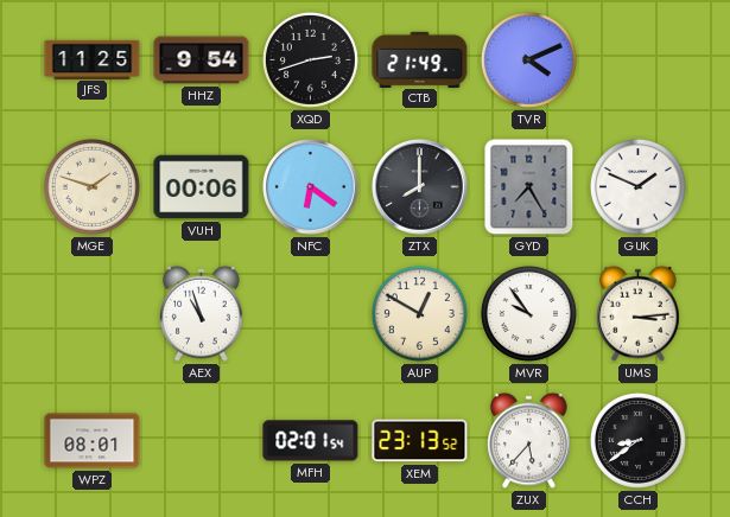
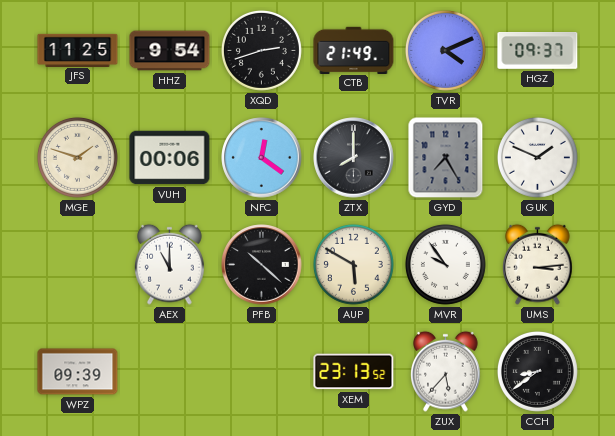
HGZ: none -> 09:37 (538, 51)
NFC: 6:21 -> 12:21 (262, 158)
AEX: 10:57 -> 11:00 (170, 264)
PFB: none -> 10:22 (262, 265)
AUP: 12:50 -> 5:50 (353, 264)
WPZ: 08:01 -> 09:39 (78, 372)
MFH: 02:01 -> none (311, 441)
